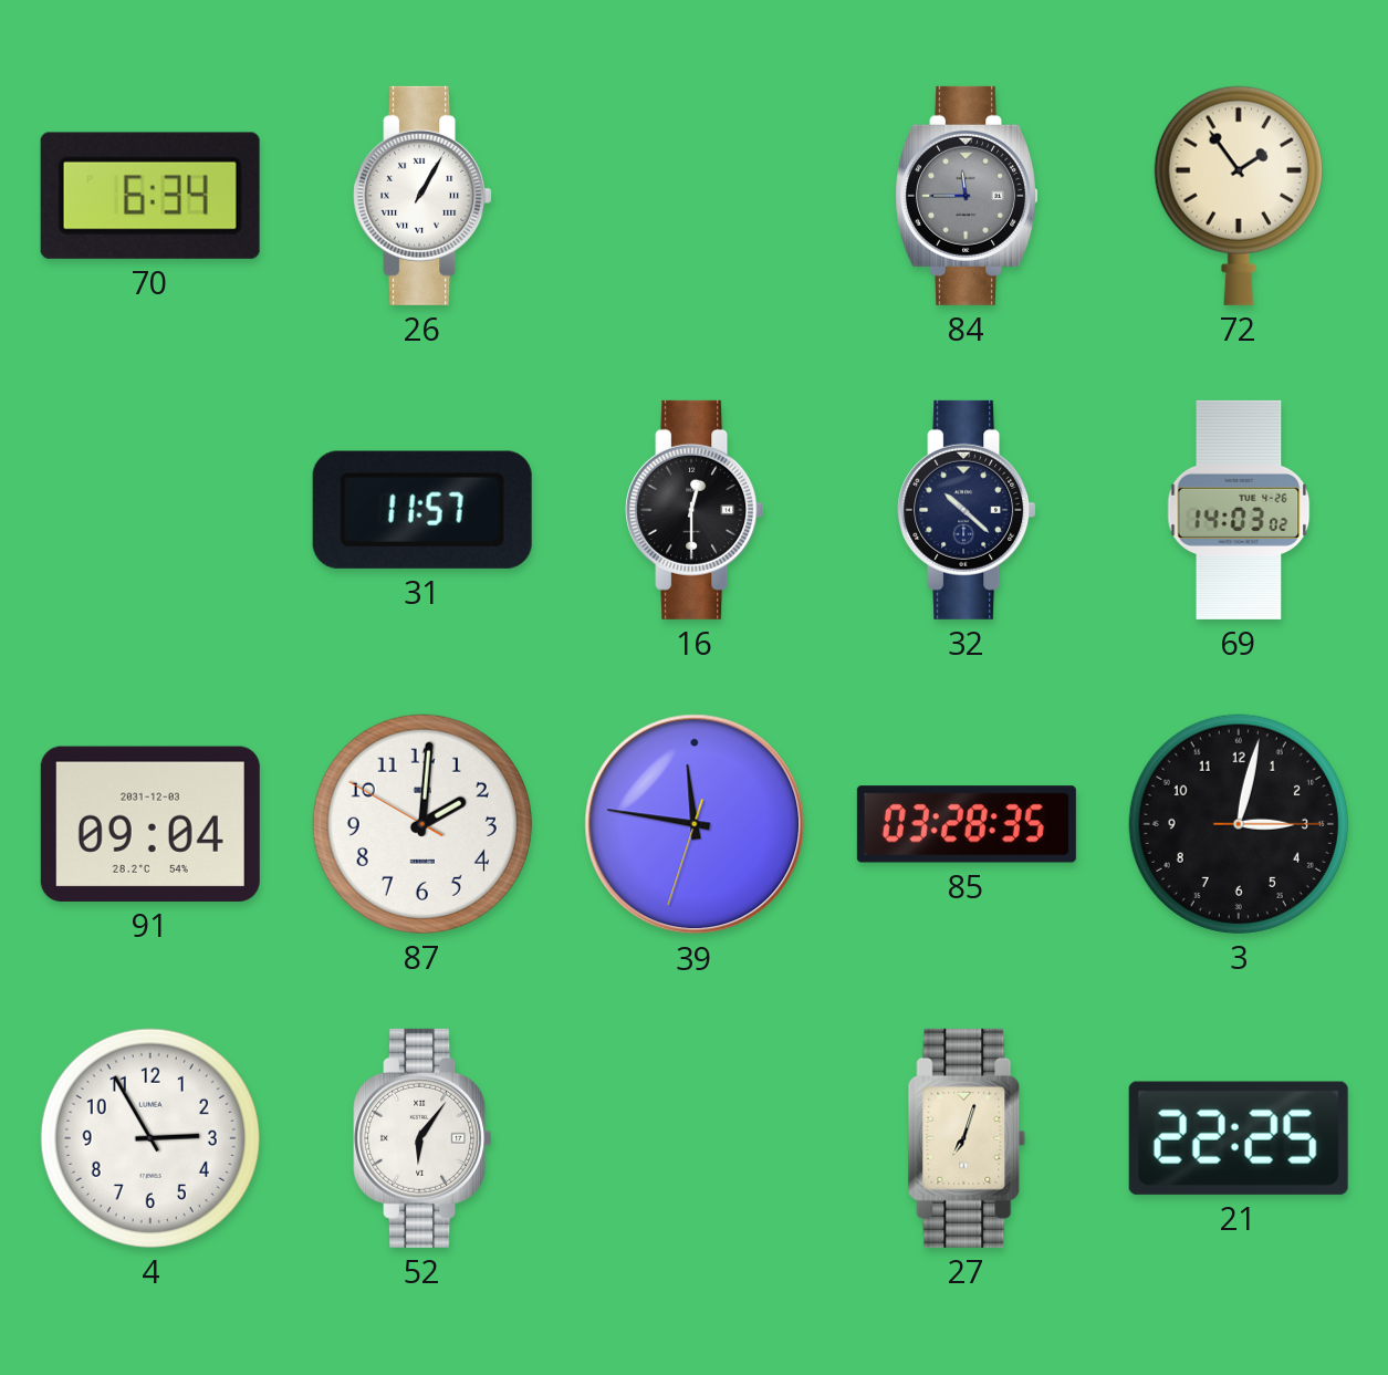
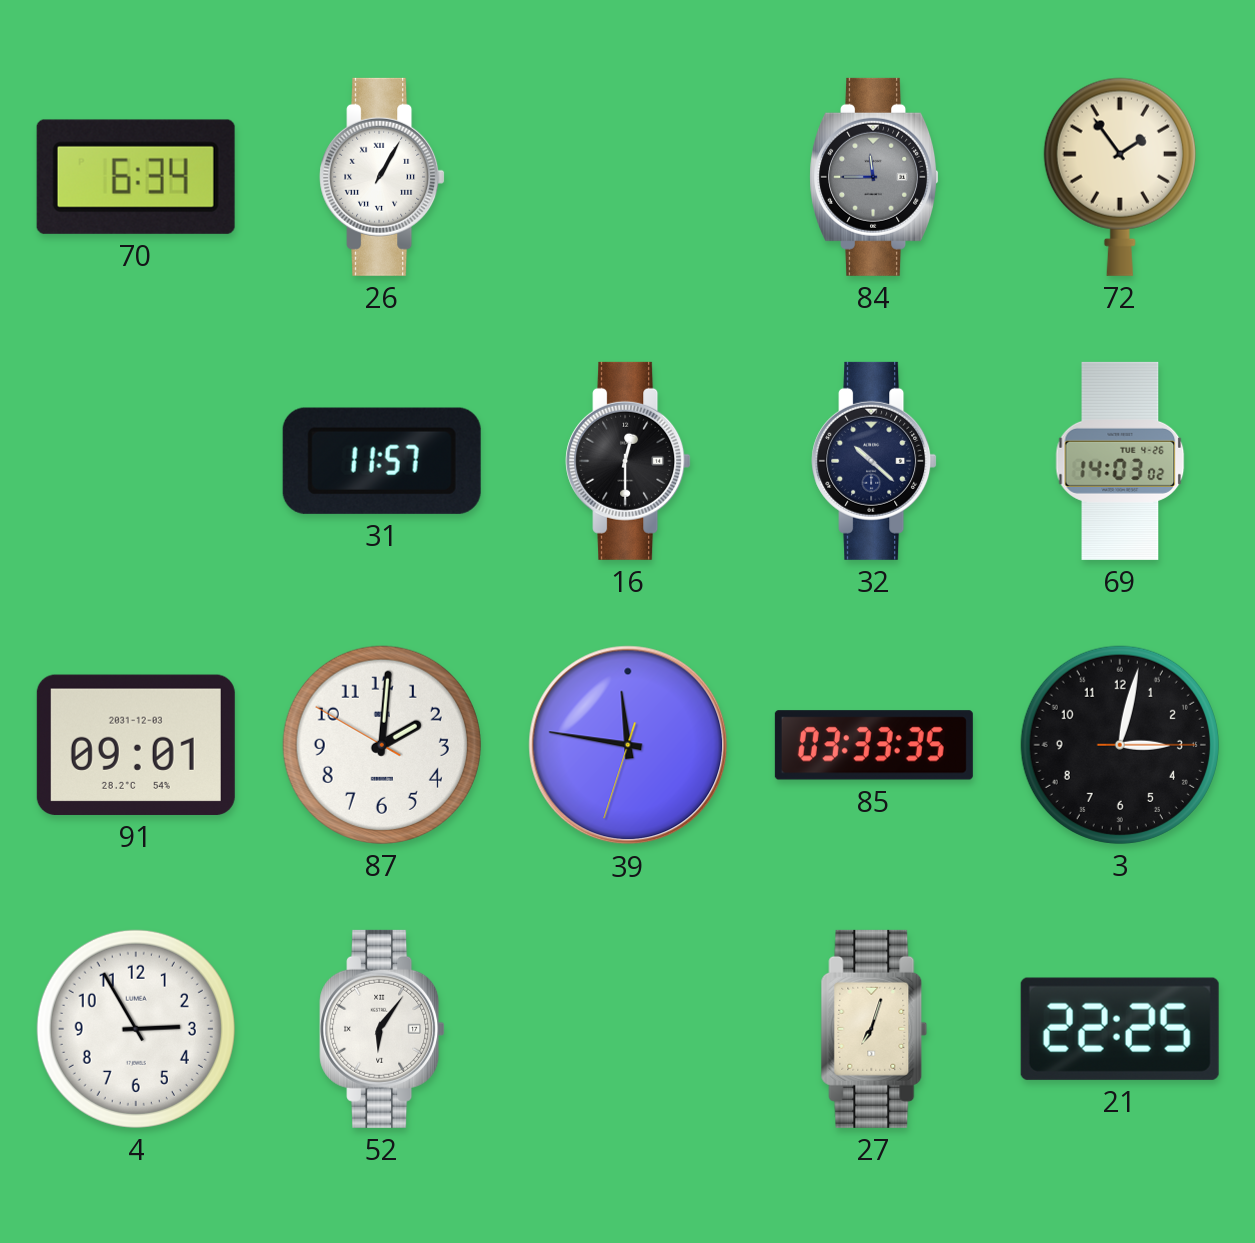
91: 09:04 -> 09:01 (136, 745)
85: 03:28 -> 03:33 (874, 745)
